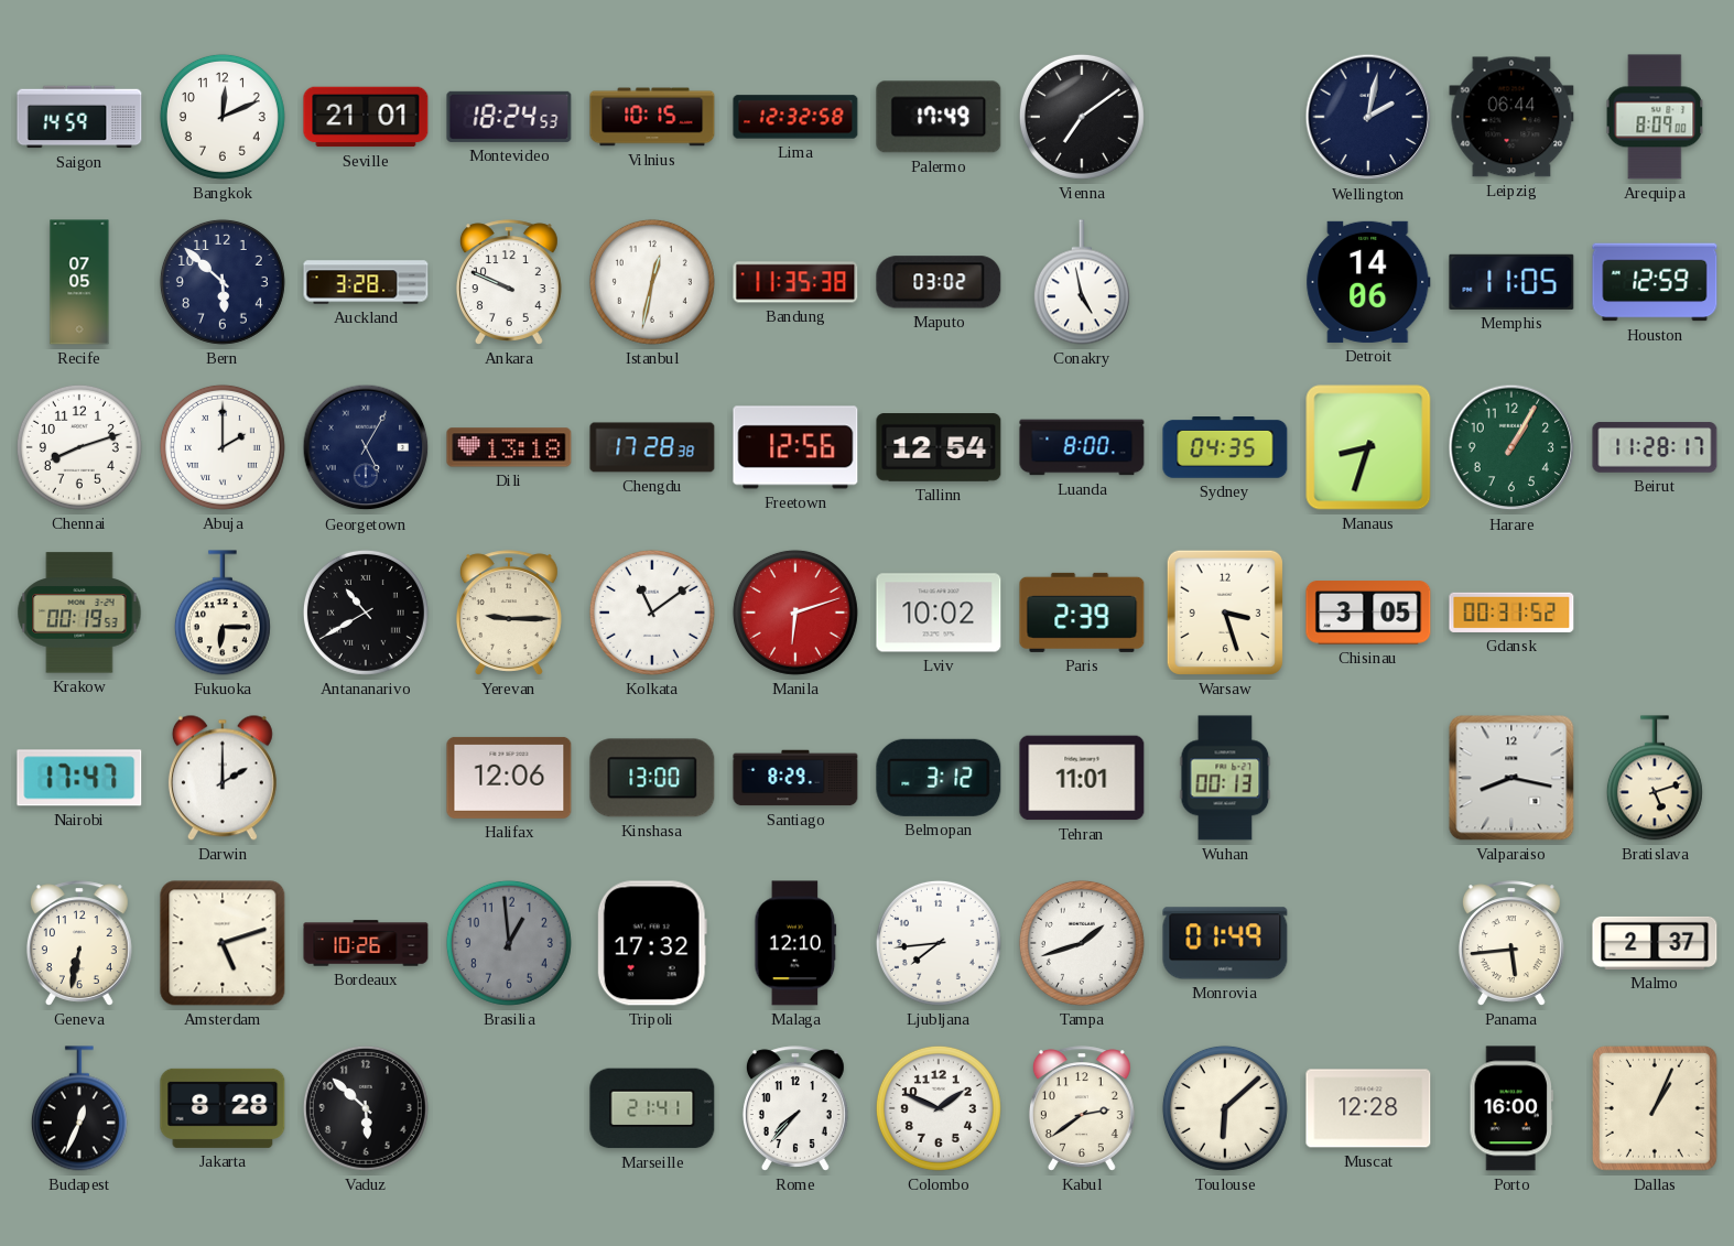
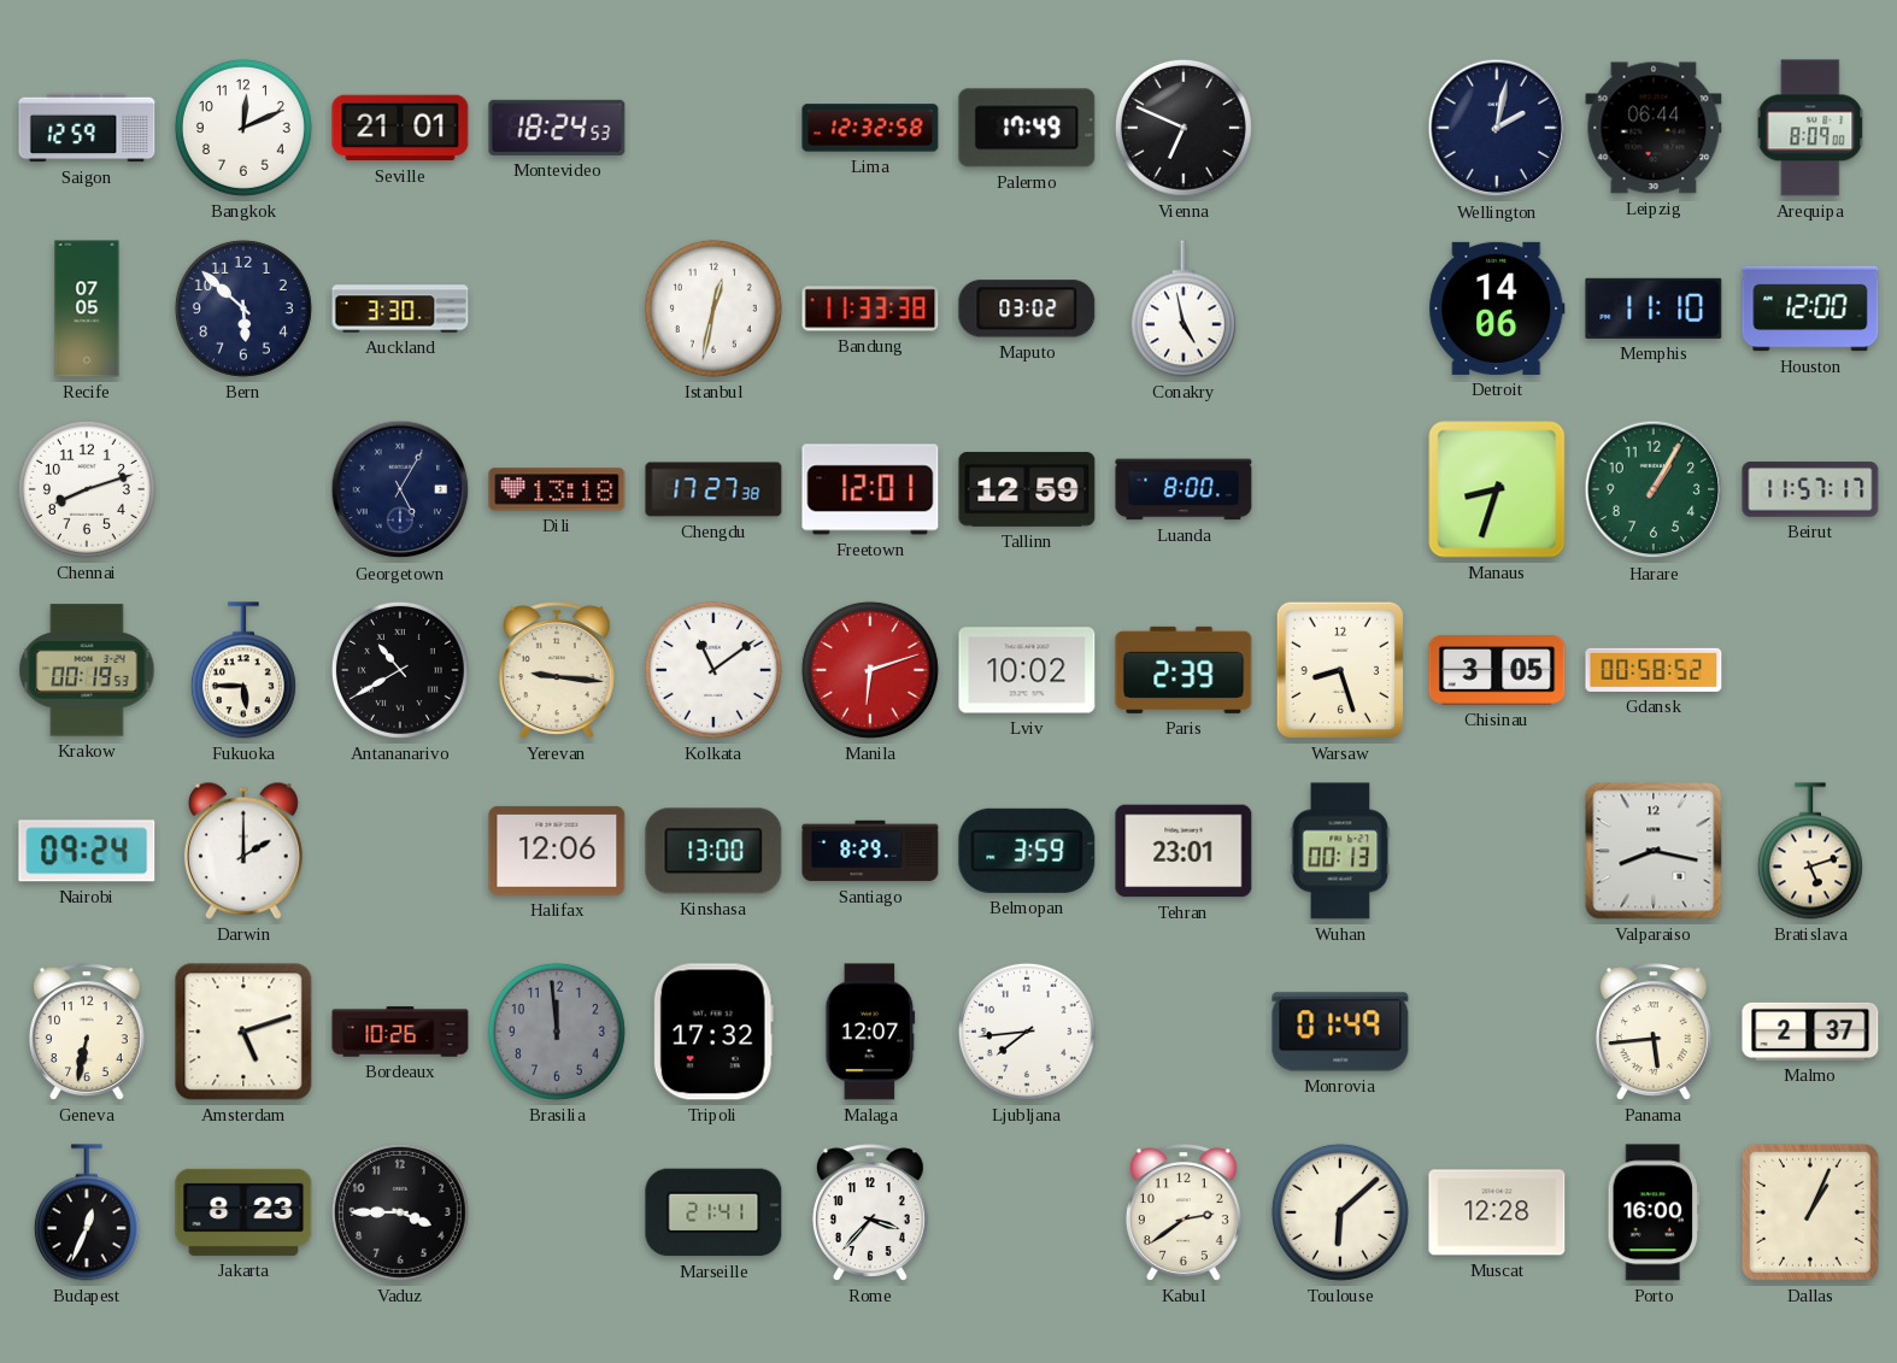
Saigon: 14:59 -> 12:59 (87, 128)
Vilnius: 10:15 -> none (652, 117)
Vienna: 7:09 -> 6:49 (1184, 128)
Auckland: 3:28 -> 3:30 (400, 309)
Ankara: 9:49 -> none (509, 282)
Bandung: 11:35 -> 11:33 (870, 309)
Memphis: 11:05 -> 11:10 (1654, 309)
Houston: 12:59 -> 12:00 (1810, 309)
Abuja: 2:00 -> none (223, 447)
Chengdu: 17:28 -> 17:27 (713, 489)
Freetown: 12:56 -> 12:01 (870, 489)
Tallinn: 12:54 -> 12:59 (1027, 489)
Sydney: 04:35 -> none (1225, 448)
Beirut: 11:28 -> 11:57 (1810, 489)
Fukuoka: 6:15 -> 5:45 (243, 670)
Yerevan: 9:15 -> 9:16 (557, 670)
Warsaw: 3:27 -> 8:27 (1340, 670)
Gdansk: 00:31 -> 00:58 (1654, 670)
Nairobi: 17:47 -> 09:24 (87, 851)
Belmopan: 3:12 -> 3:59 (1027, 851)
Tehran: 11:01 -> 23:01 (1184, 851)
Brasilia: 12:59 -> 11:59 (557, 1032)
Malaga: 12:10 -> 12:07 (870, 1032)
Tampa: 1:42 -> none (1082, 943)
Jakarta: 8:28 -> 8:23 (243, 1212)
Vaduz: 5:52 -> 3:45 (400, 1212)
Rome: 7:37 -> 3:37 (870, 1212)
Colombo: 1:49 -> none (939, 1108)
